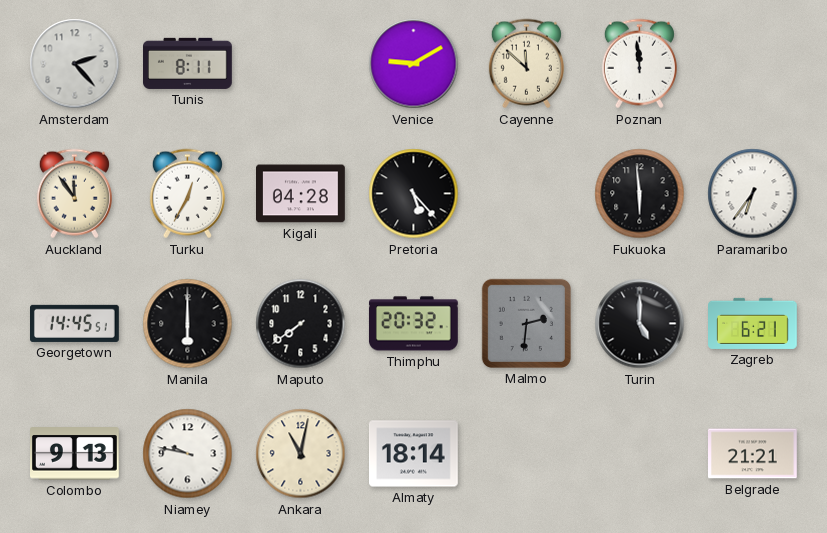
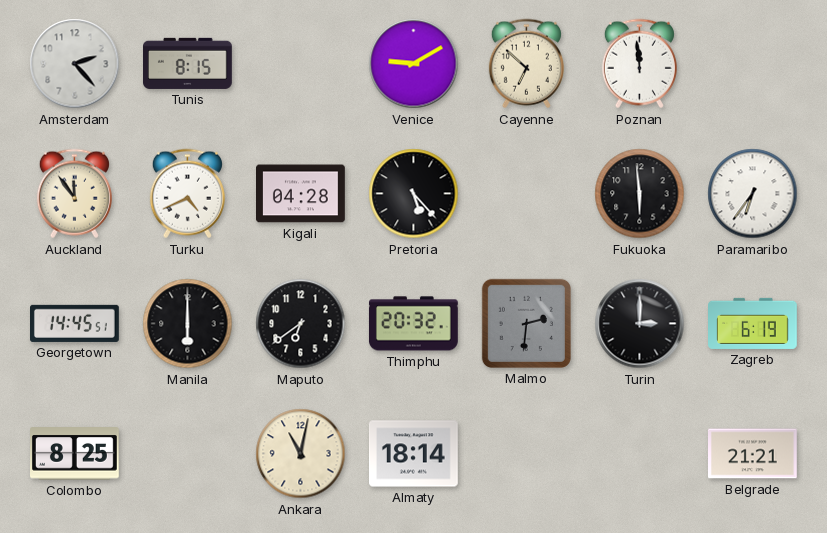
Tunis: 8:11 -> 8:15 (188, 63)
Cayenne: 11:52 -> 6:52 (526, 64)
Turku: 12:35 -> 4:41 (187, 194)
Maputo: 7:39 -> 6:39 (301, 324)
Turin: 5:00 -> 3:00 (640, 324)
Zagreb: 6:21 -> 6:19 (753, 323)
Colombo: 9:13 -> 8:25 (75, 454)
Niamey: 9:47 -> none (188, 454)
